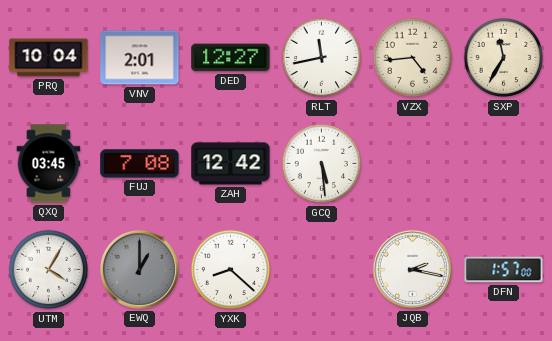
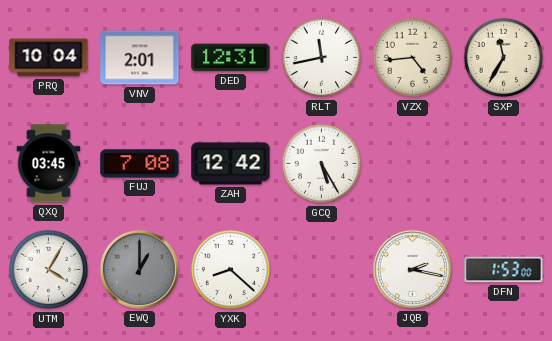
DED: 12:27 -> 12:31 (231, 58)
GCQ: 5:29 -> 5:25 (322, 164)
DFN: 1:57 -> 1:53 (504, 270)
